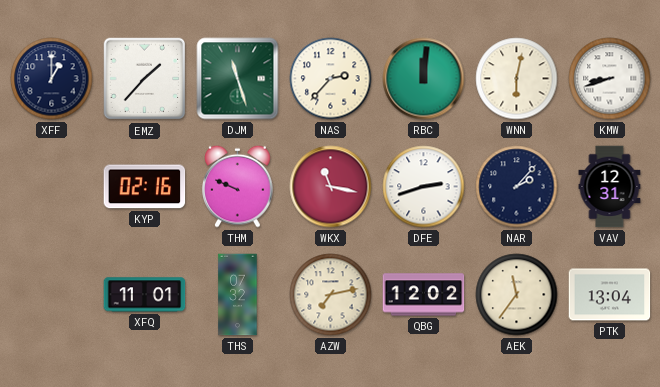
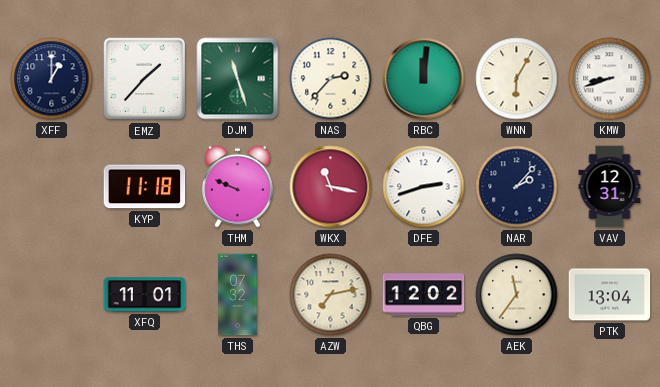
WNN: 6:02 -> 6:05 (517, 79)
KYP: 02:16 -> 11:18 (145, 187)
